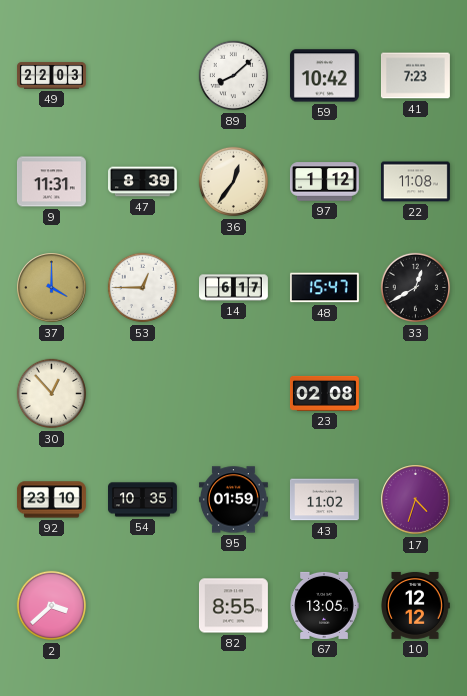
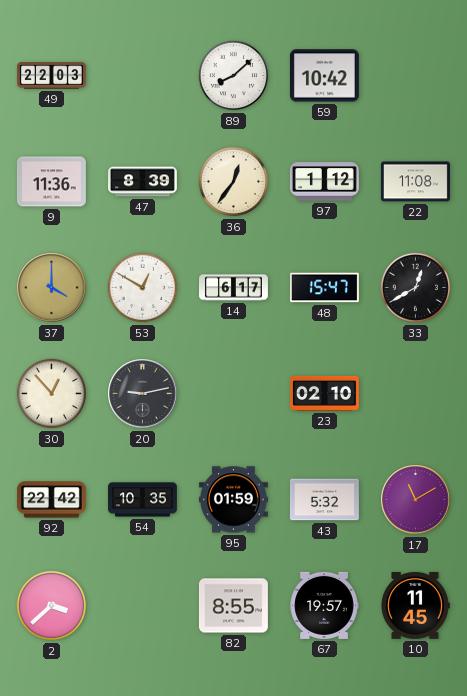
41: 7:23 -> none (415, 76)
9: 11:31 -> 11:36 (51, 182)
53: 12:45 -> 12:50 (143, 288)
20: none -> 9:13 (143, 394)
23: 02:08 -> 02:10 (324, 393)
92: 23:10 -> 22:42 (51, 500)
43: 11:02 -> 5:32 (324, 500)
17: 4:33 -> 11:10 (416, 500)
67: 13:05 -> 19:57 (324, 605)
10: 12:12 -> 11:45 (415, 605)
